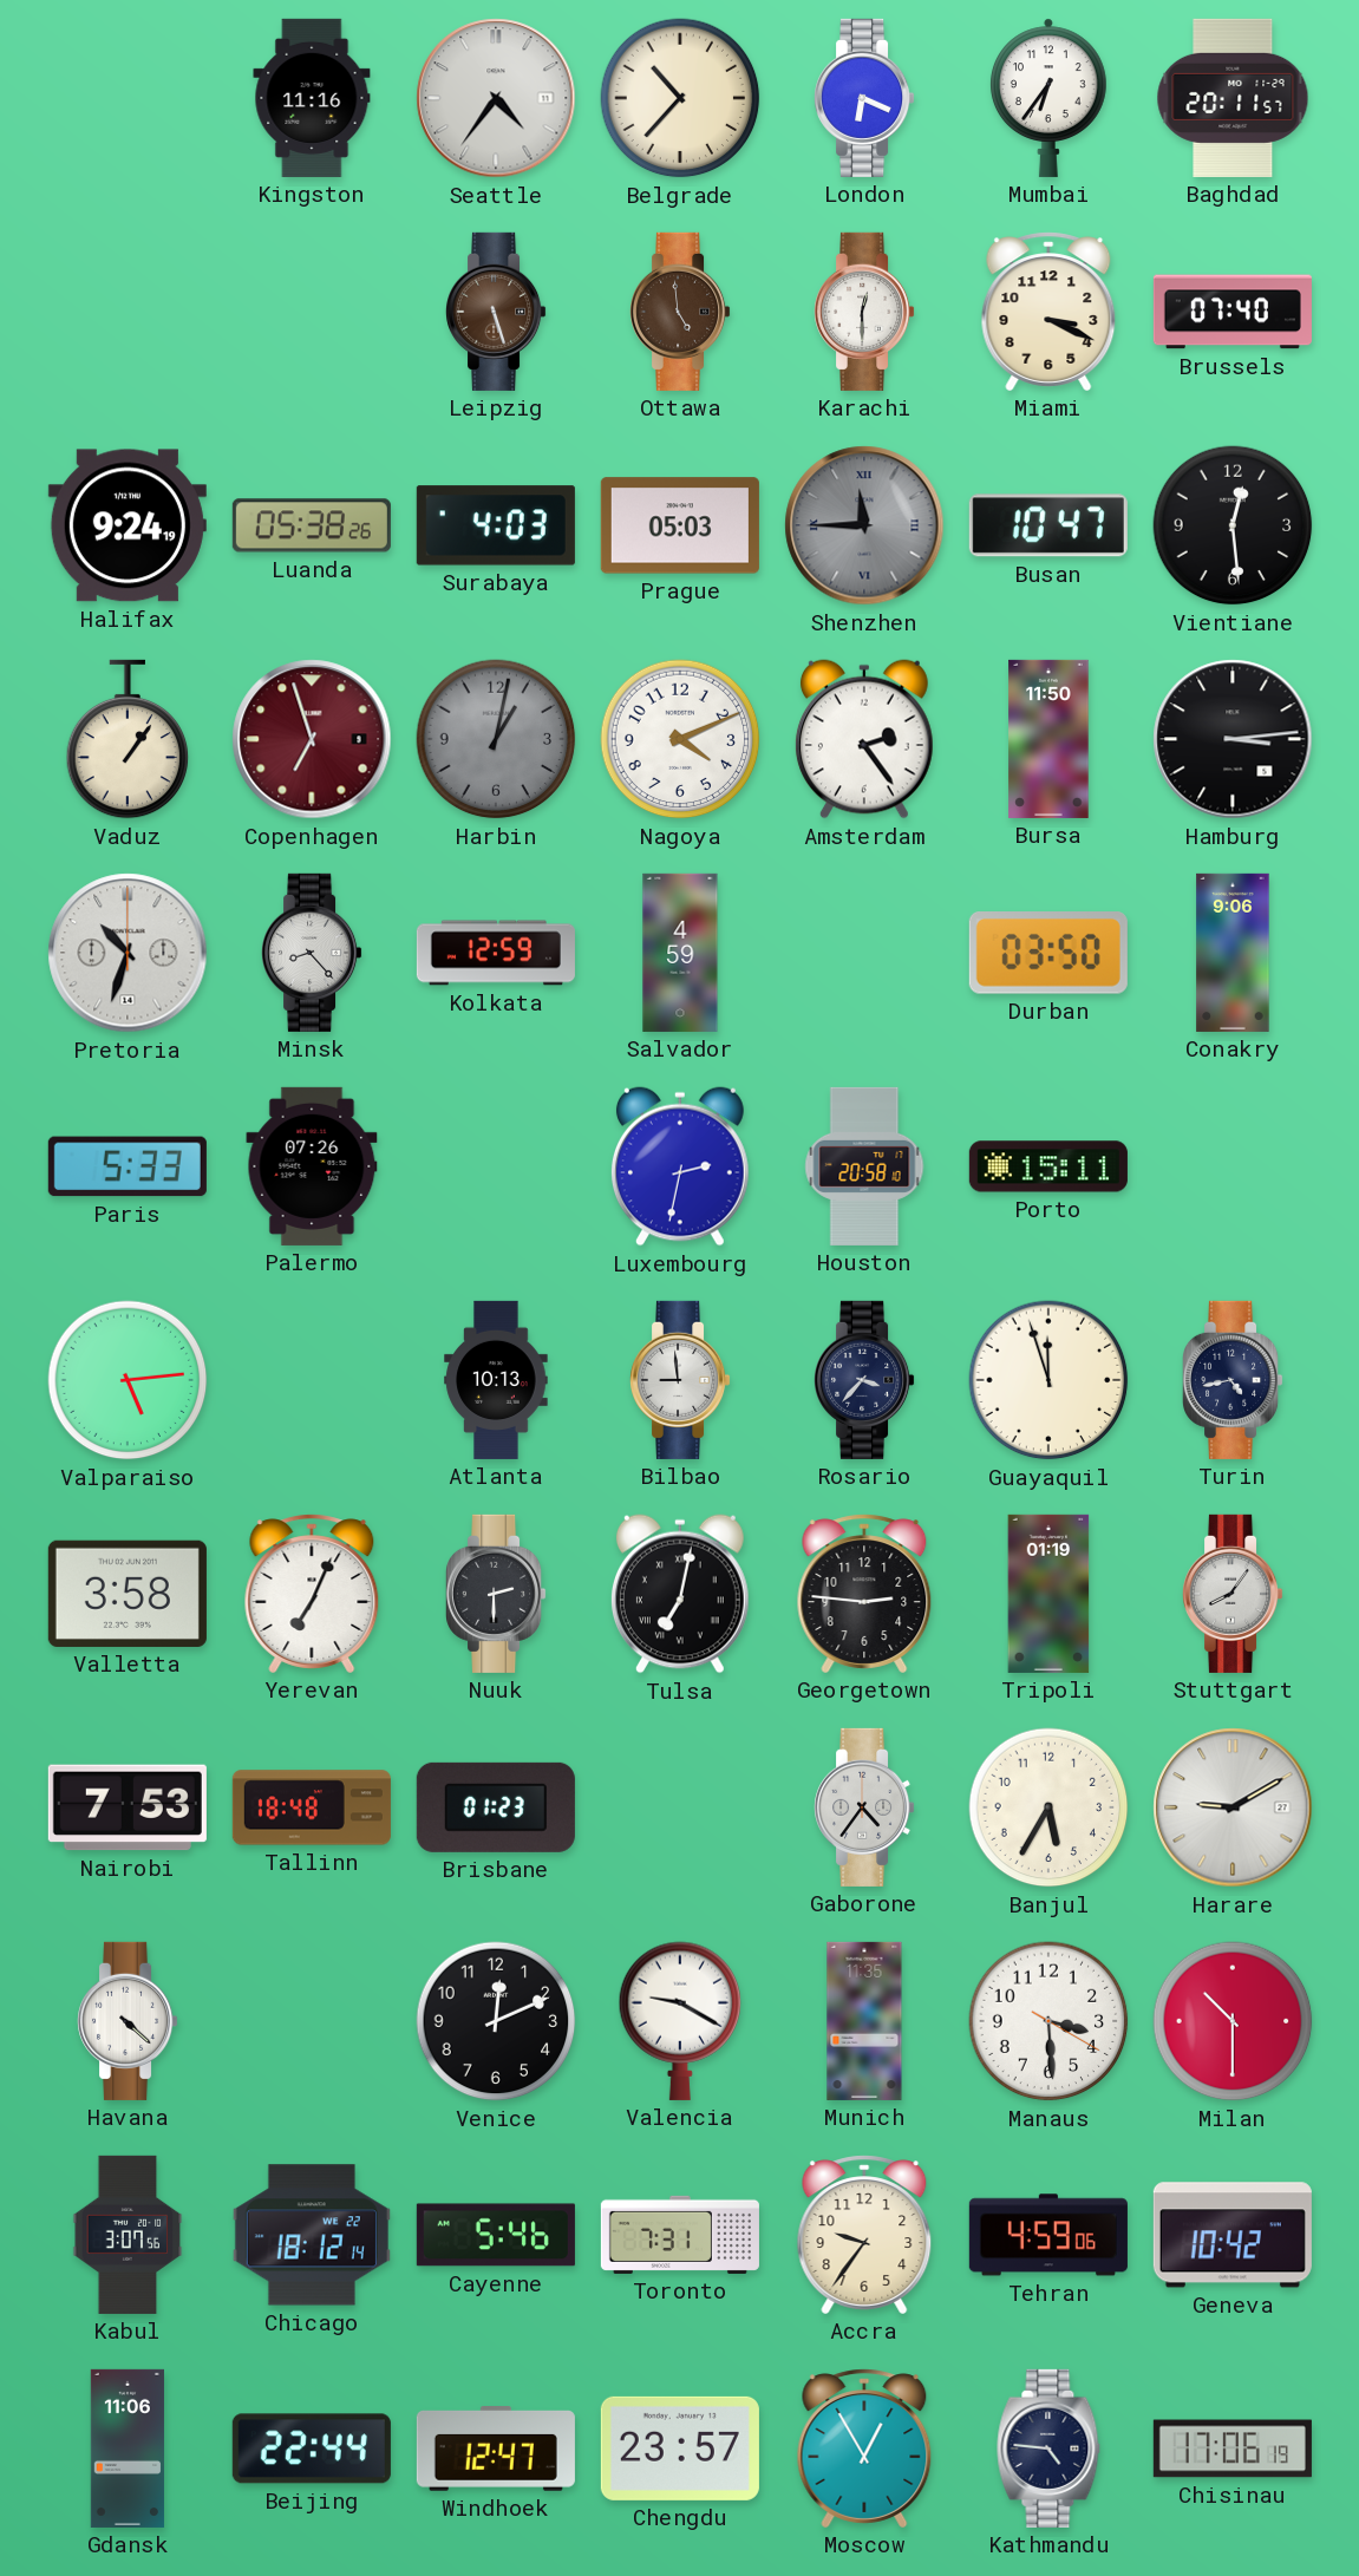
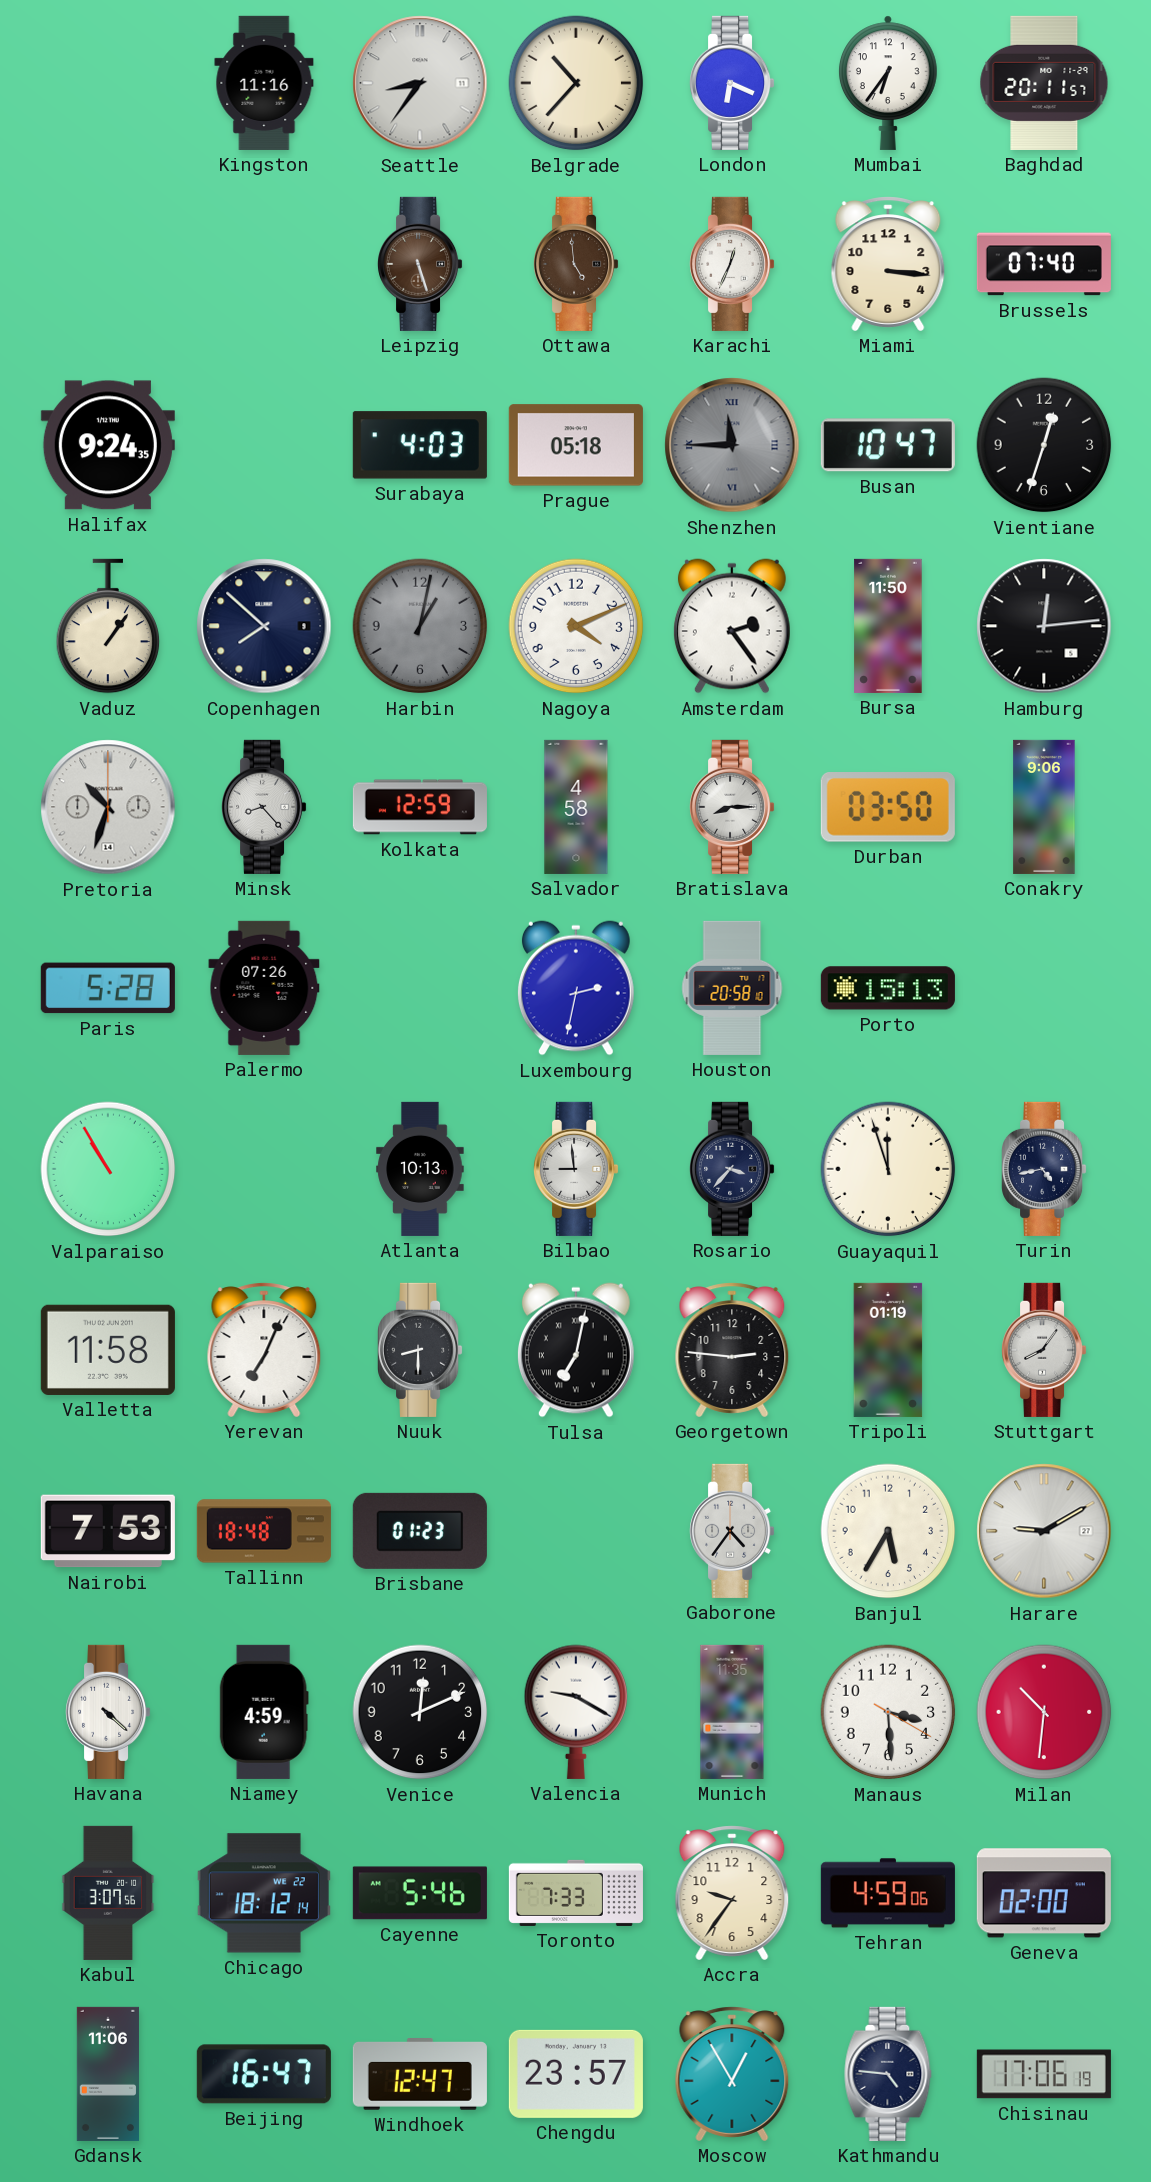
Seattle: 4:36 -> 8:36 (420, 83)
Karachi: 12:30 -> 12:34 (733, 264)
Miami: 3:19 -> 3:16 (888, 264)
Halifax: 9:24:19 -> 9:24:35 (108, 445)
Luanda: 05:38 -> none (312, 525)
Prague: 05:03 -> 05:18 (576, 445)
Vientiane: 12:29 -> 12:33 (1044, 445)
Copenhagen: 6:57 -> 7:52 (264, 626)
Copenhagen dial: burgundy -> navy (264, 626)
Hamburg: 3:14 -> 12:14 (1044, 626)
Salvador: 4:59 -> 4:58 (576, 807)
Bratislava: none -> 8:15 (733, 807)
Paris: 5:33 -> 5:28 (108, 988)
Porto: 15:11 -> 15:13 (888, 988)
Valparaiso: 5:14 -> 10:55 (108, 1169)
Valletta: 3:58 -> 11:58 (108, 1350)
Nuuk: 2:30 -> 8:30 (421, 1350)
Niamey: none -> 4:59 (264, 1712)
Milan: 10:30 -> 10:31 (1044, 1712)
Toronto: 7:31 -> 7:33 (576, 1893)
Geneva: 10:42 -> 02:00 (1044, 1893)
Beijing: 22:44 -> 16:47 (264, 2074)
